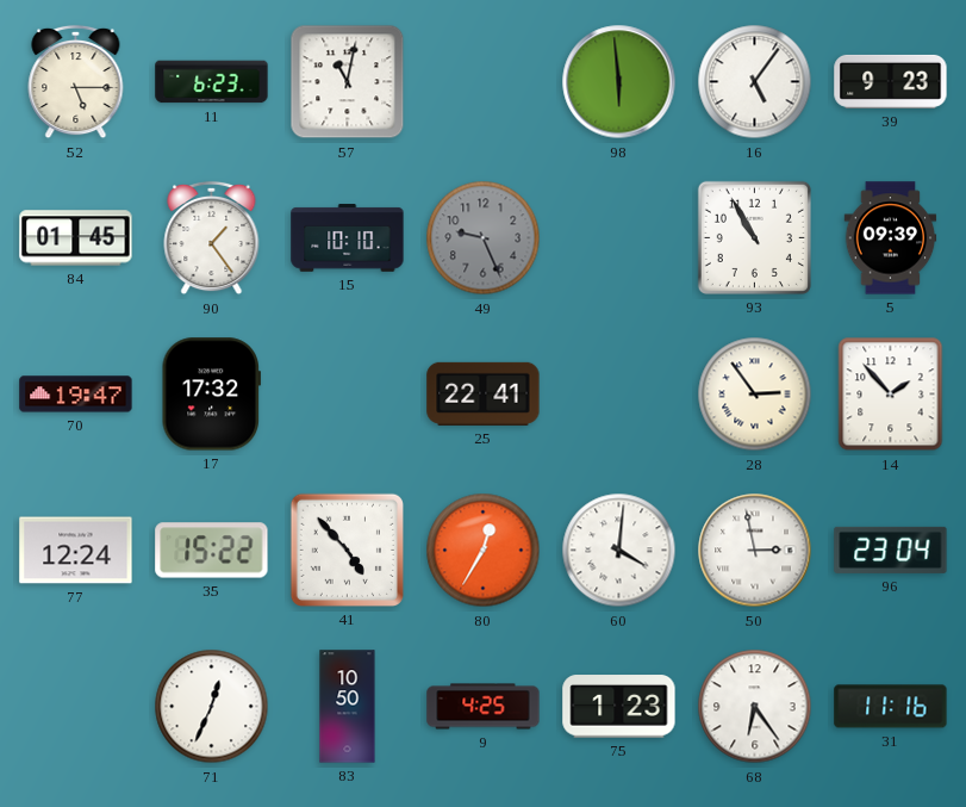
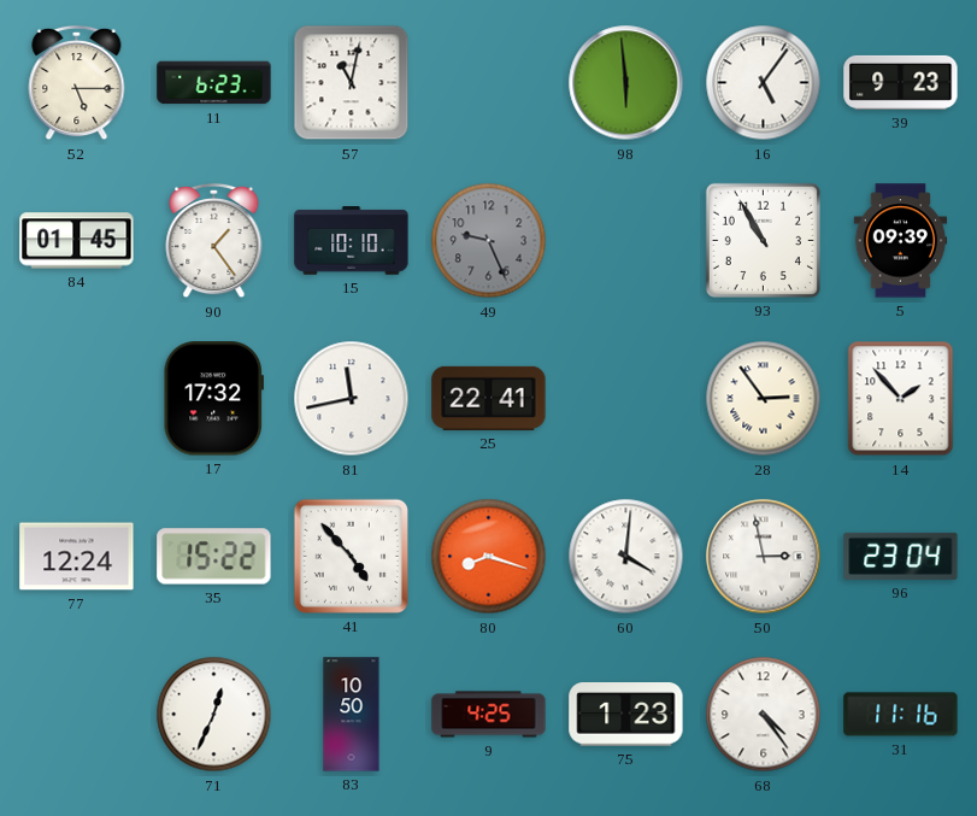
70: 19:47 -> none (76, 395)
81: none -> 11:43 (352, 399)
80: 12:35 -> 8:18 (489, 557)
68: 6:24 -> 4:24 (764, 715)
